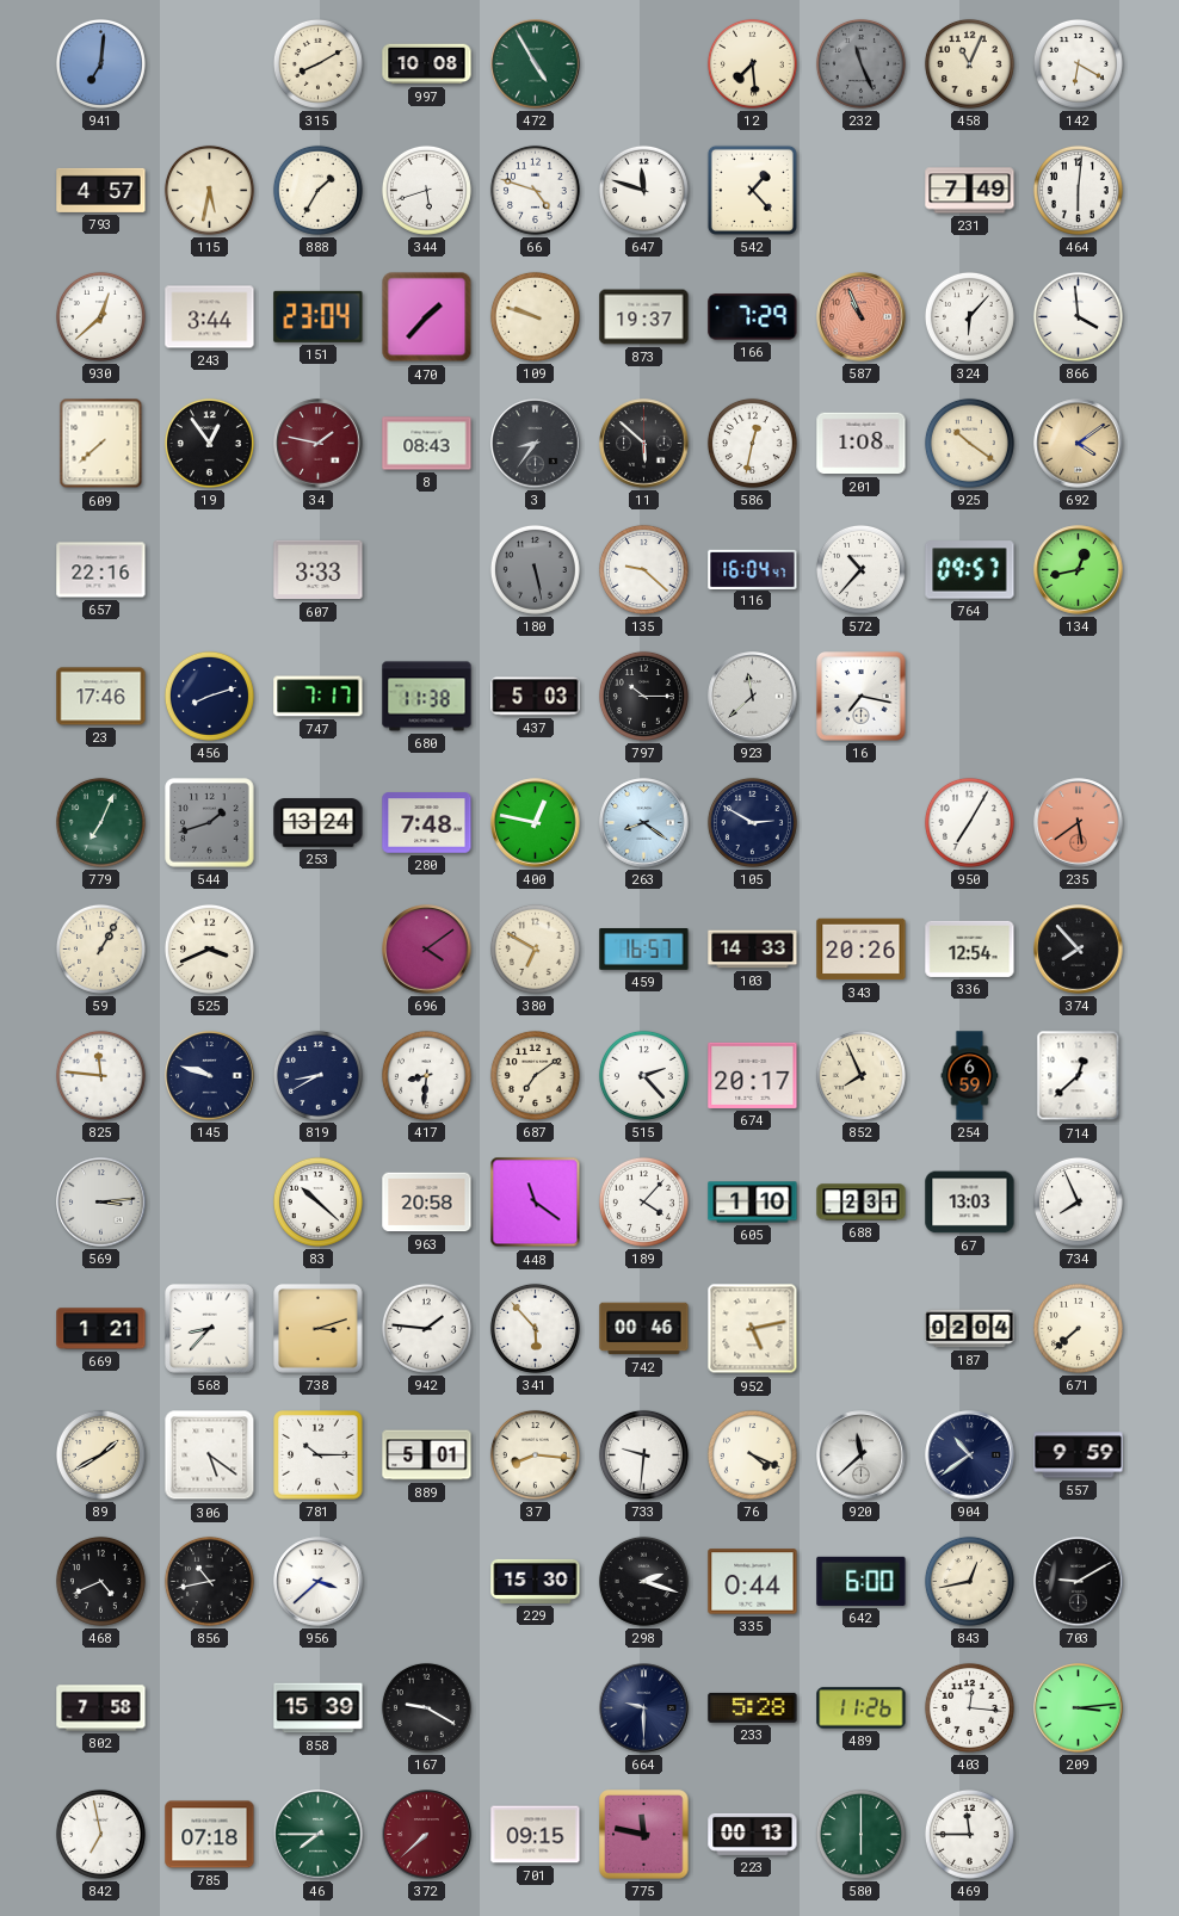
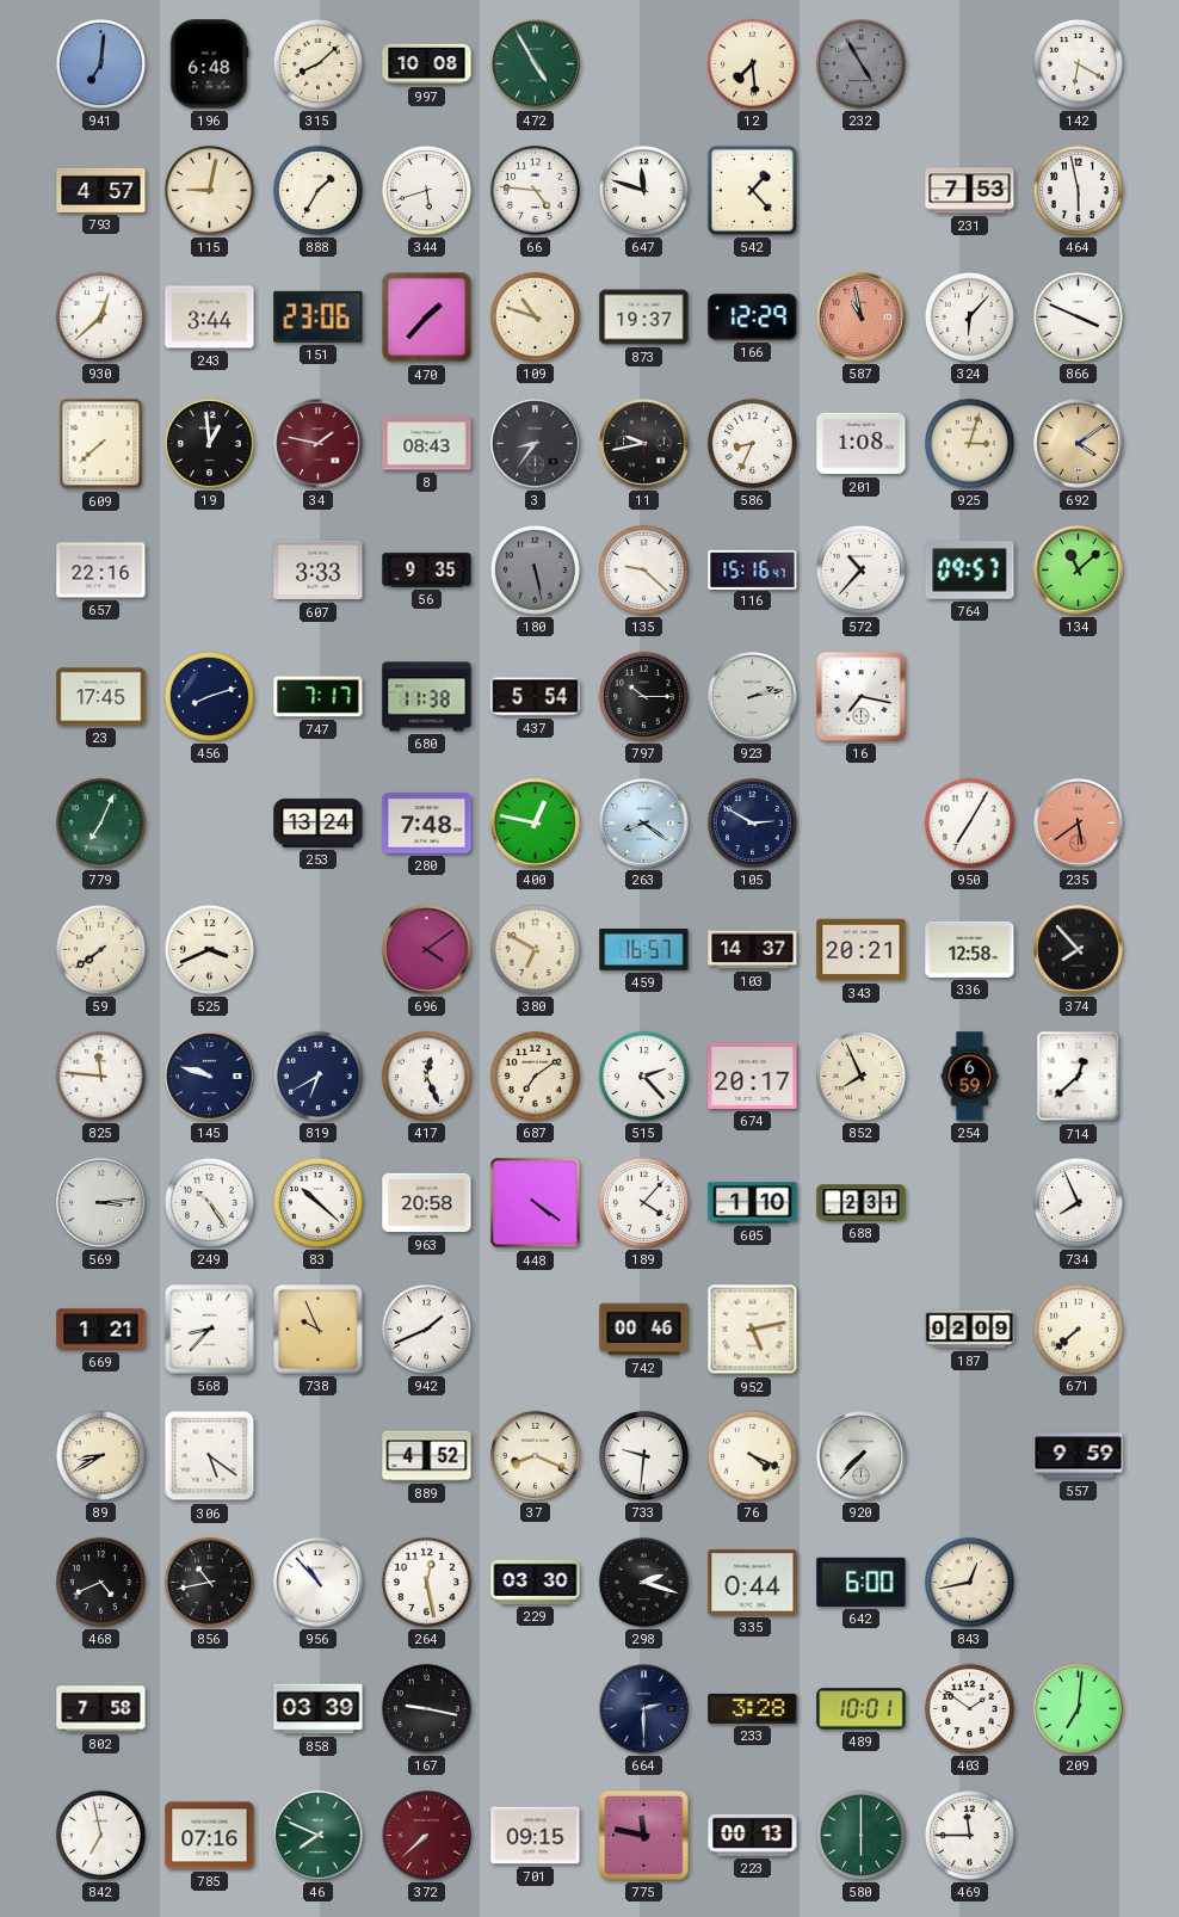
196: none -> 6:48 (209, 64)
315: 8:10 -> 8:08 (317, 63)
232: 11:26 -> 4:55 (860, 63)
458: 11:04 -> none (969, 63)
115: 5:32 -> 9:02 (209, 190)
66: 4:48 -> 4:46 (535, 190)
231: 7:49 -> 7:53 (970, 191)
464: 6:01 -> 5:58 (1078, 190)
151: 23:04 -> 23:06 (319, 316)
109: 9:48 -> 10:48 (535, 316)
166: 7:29 -> 12:29 (753, 318)
587: 10:56 -> 10:58 (862, 318)
866: 3:59 -> 3:49 (1078, 316)
19: 12:54 -> 12:59 (209, 443)
11: 5:52 -> 9:43 (644, 444)
586: 12:32 -> 8:34 (752, 443)
925: 10:21 -> 3:03 (969, 443)
56: none -> 9:35 (427, 571)
116: 16:04 -> 15:16 (753, 569)
134: 12:43 -> 11:08 (1079, 571)
23: 17:46 -> 17:45 (101, 697)
437: 5:03 -> 5:54 (536, 697)
923: 11:38 -> 2:13 (753, 697)
544: 1:42 -> none (210, 823)
59: 1:05 -> 7:39 (100, 949)
103: 14:33 -> 14:37 (753, 950)
343: 20:26 -> 20:21 (862, 950)
336: 12:54 -> 12:58 (970, 949)
819: 8:40 -> 6:40 (317, 1075)
417: 8:31 -> 12:26 (426, 1075)
249: none -> 10:24 (209, 1202)
448: 11:21 -> 4:21 (536, 1203)
67: 13:03 -> none (970, 1203)
738: 3:12 -> 9:56 (319, 1330)
942: 1:46 -> 1:41 (426, 1329)
341: 5:53 -> none (535, 1328)
187: 02:04 -> 02:09 (970, 1330)
89: 1:40 -> 8:40 (100, 1455)
781: 10:15 -> none (319, 1455)
889: 5:01 -> 4:52 (427, 1456)
37: 8:16 -> 8:19 (535, 1455)
920: 11:38 -> 7:37 (862, 1456)
904: 10:39 -> none (970, 1455)
956: 3:38 -> 10:53 (319, 1583)
264: none -> 12:28 (426, 1582)
229: 15:30 -> 03:30 (536, 1582)
703: 9:10 -> none (1079, 1582)
858: 15:39 -> 03:39 (319, 1709)
167: 9:20 -> 9:17 (426, 1708)
664: 9:30 -> 2:30 (644, 1709)
233: 5:28 -> 3:28 (753, 1708)
489: 11:26 -> 10:01 (862, 1709)
403: 12:16 -> 1:51 (969, 1708)
209: 3:14 -> 7:01 (1079, 1709)
785: 07:18 -> 07:16 (210, 1836)
46: 7:45 -> 7:49 (319, 1836)
